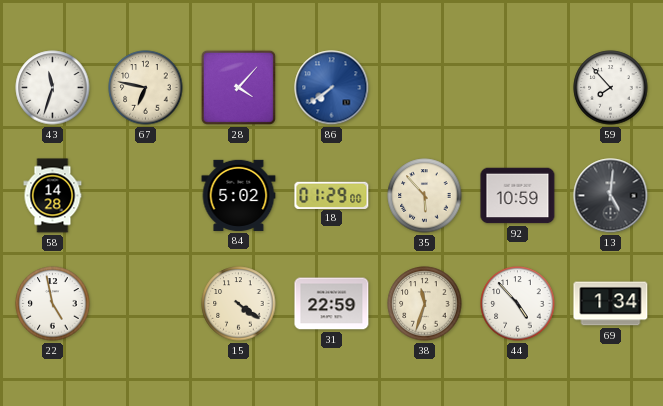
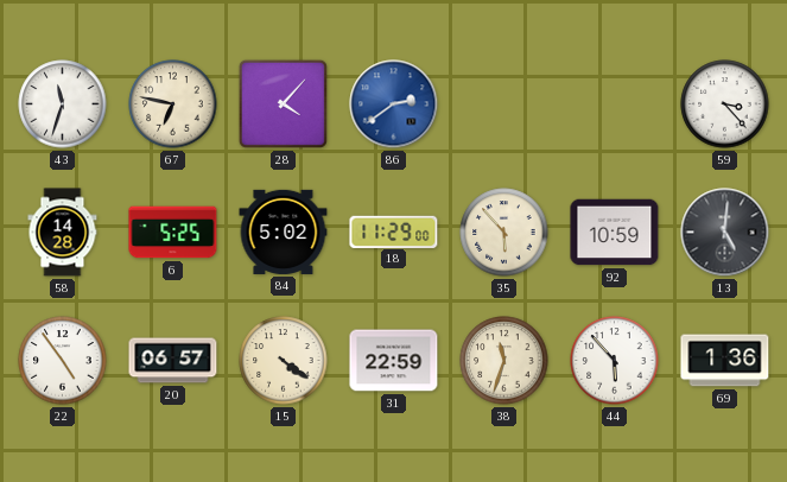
86: 7:39 -> 2:39 (394, 104)
59: 7:53 -> 3:23 (725, 104)
6: none -> 5:25 (173, 233)
18: 01:29 -> 11:29 (394, 232)
22: 4:58 -> 4:54 (63, 361)
20: none -> 06:57 (173, 361)
44: 4:53 -> 5:53 (615, 361)
69: 1:34 -> 1:36 (725, 361)
